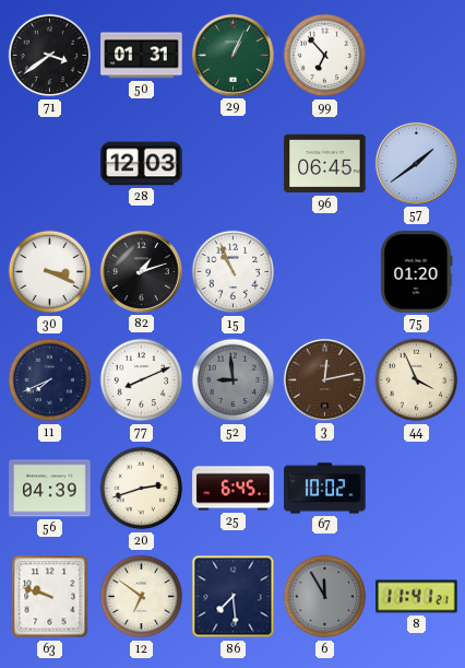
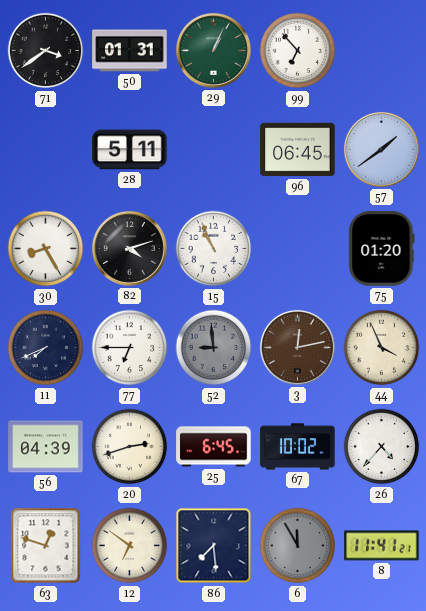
28: 12:03 -> 5:11 (130, 150)
30: 3:19 -> 8:25 (46, 249)
82: 1:12 -> 4:12 (129, 248)
77: 8:11 -> 6:45 (130, 348)
26: none -> 4:37 (382, 447)
63: 9:48 -> 12:48 (46, 546)
